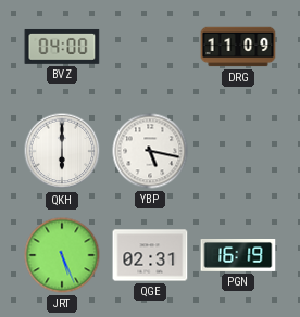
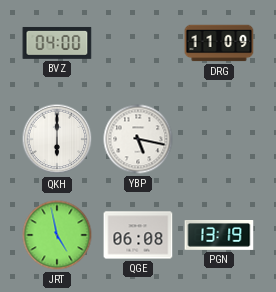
JRT: 5:26 -> 4:58 (57, 235)
QGE: 02:31 -> 06:08 (138, 235)
PGN: 16:19 -> 13:19 (219, 236)
